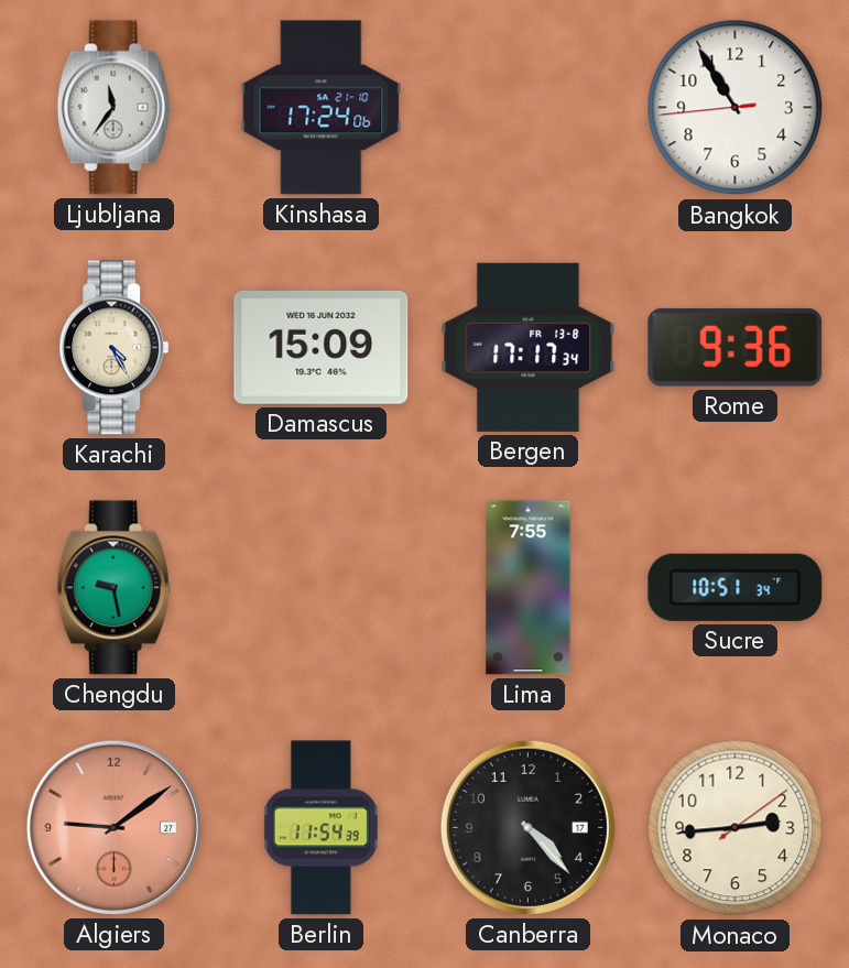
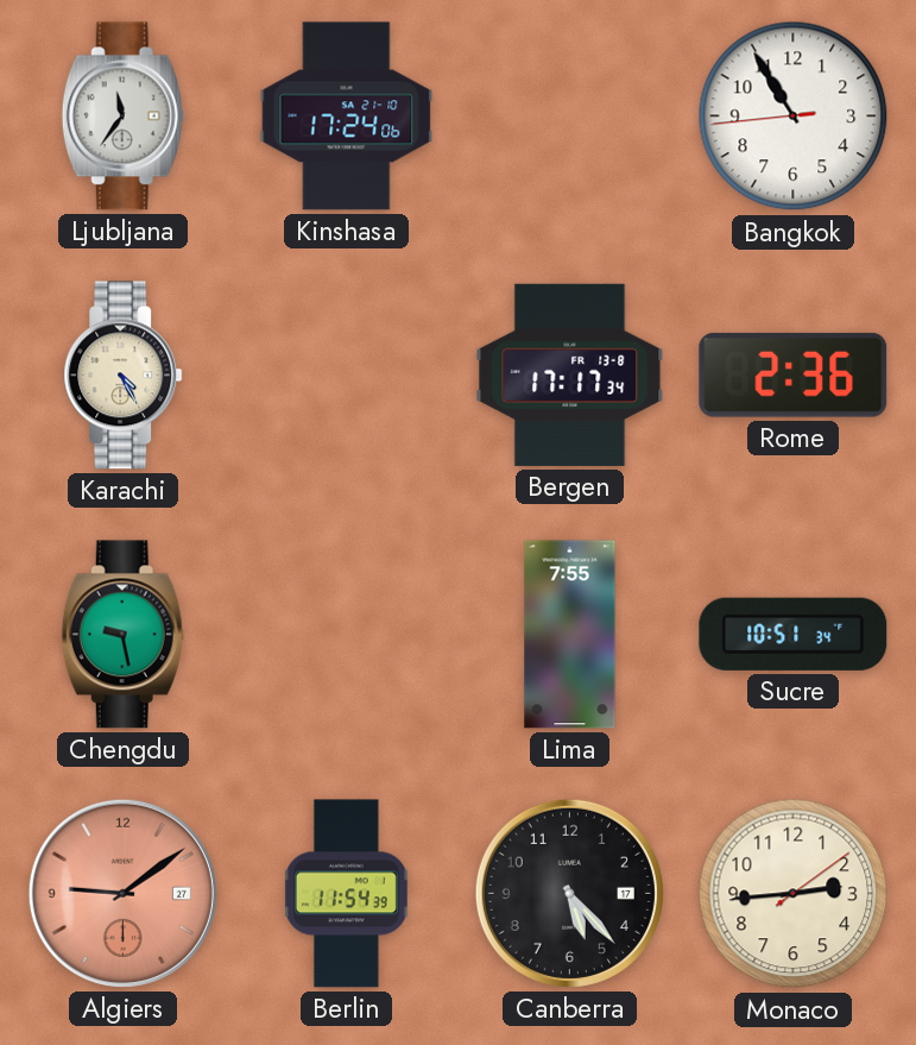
Damascus: 15:09 -> none (322, 347)
Rome: 9:36 -> 2:36 (794, 374)
Canberra: 4:23 -> 5:23 (569, 893)
